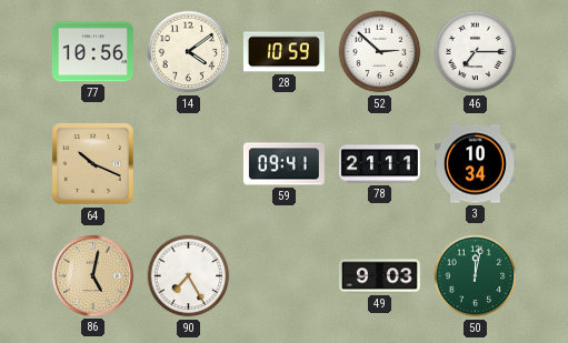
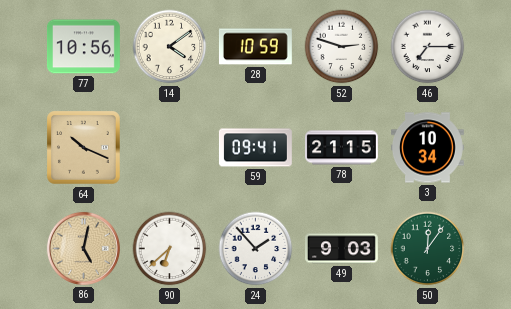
52: 2:52 -> 2:48 (342, 47)
78: 21:11 -> 21:15 (342, 148)
90: 7:25 -> 6:38 (170, 249)
24: none -> 1:53 (256, 249)
50: 12:02 -> 12:06 (428, 249)
